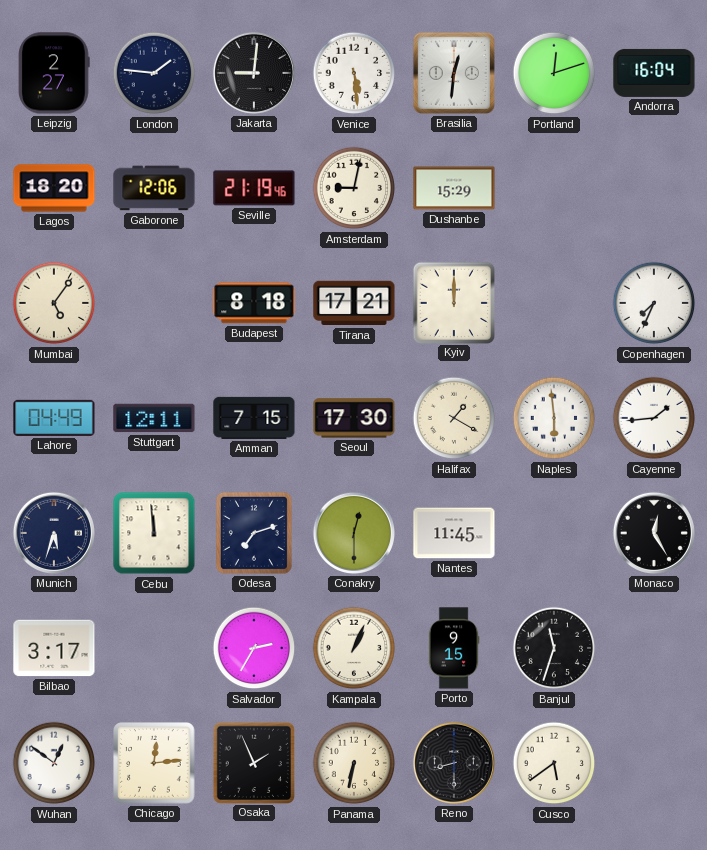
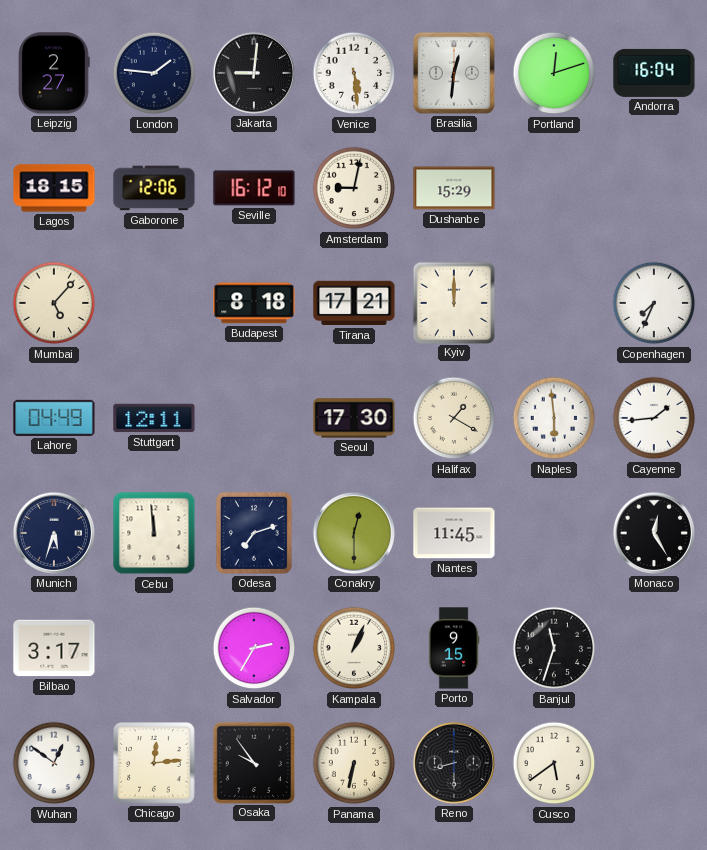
Lagos: 18:20 -> 18:15 (54, 188)
Seville: 21:19 -> 16:12 (254, 188)
Mumbai: 5:06 -> 5:07 (54, 303)
Amman: 7:15 -> none (254, 418)
Osaka: 1:56 -> 9:54 (253, 762)
